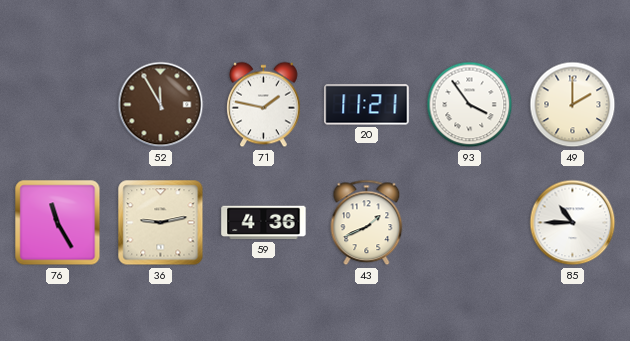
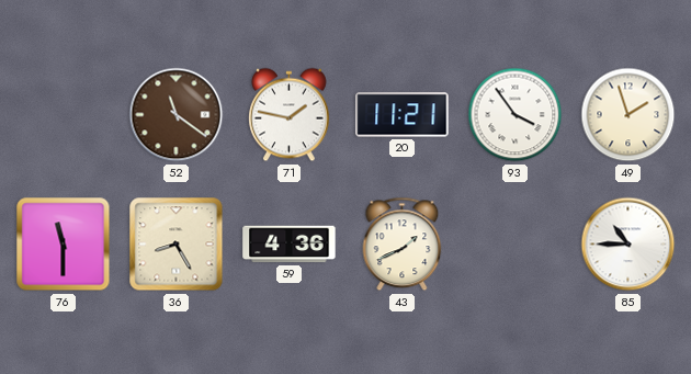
52: 11:55 -> 11:21 (177, 115)
49: 2:00 -> 1:57 (628, 115)
76: 11:25 -> 11:30 (64, 245)
36: 9:13 -> 8:25 (177, 245)
